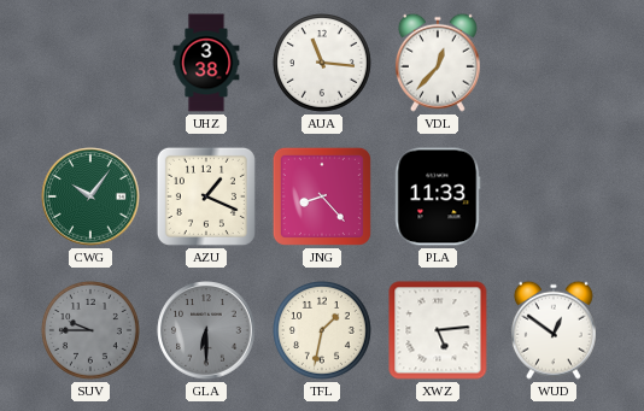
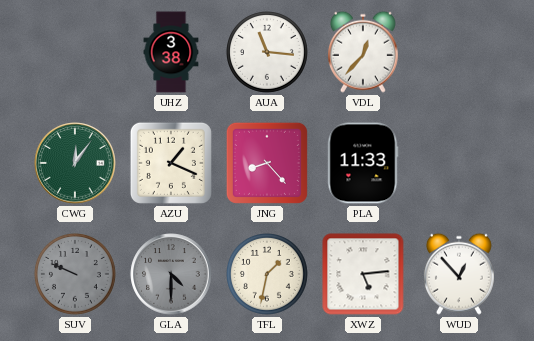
CWG: 10:06 -> 12:06 (75, 163)
SUV: 9:45 -> 9:49 (76, 275)
GLA: 6:30 -> 4:30 (171, 274)
WUD: 12:51 -> 12:53 (459, 274)
